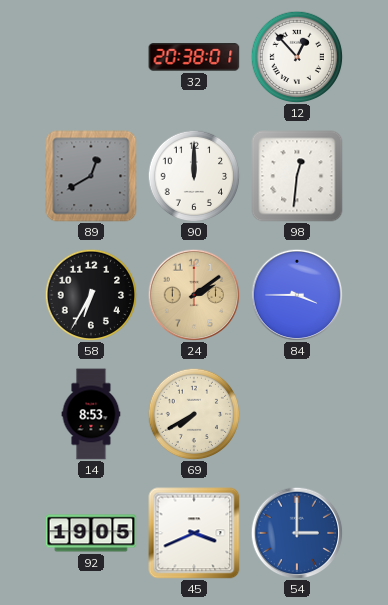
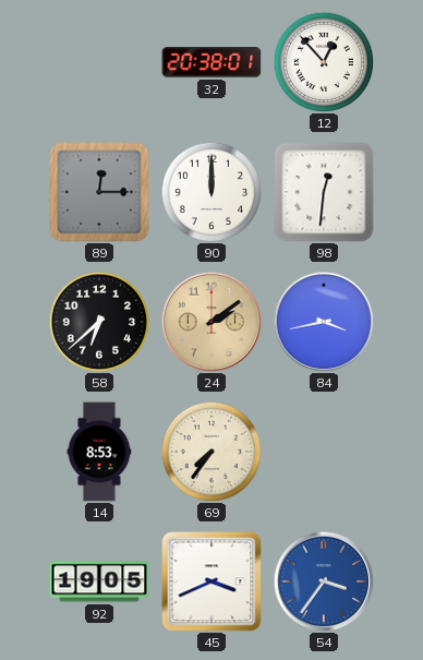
89: 12:40 -> 12:15 (99, 192)
58: 6:35 -> 6:38 (99, 322)
84: 3:45 -> 3:43 (324, 322)
69: 7:40 -> 7:36 (211, 452)
54: 3:00 -> 3:36 (324, 581)
